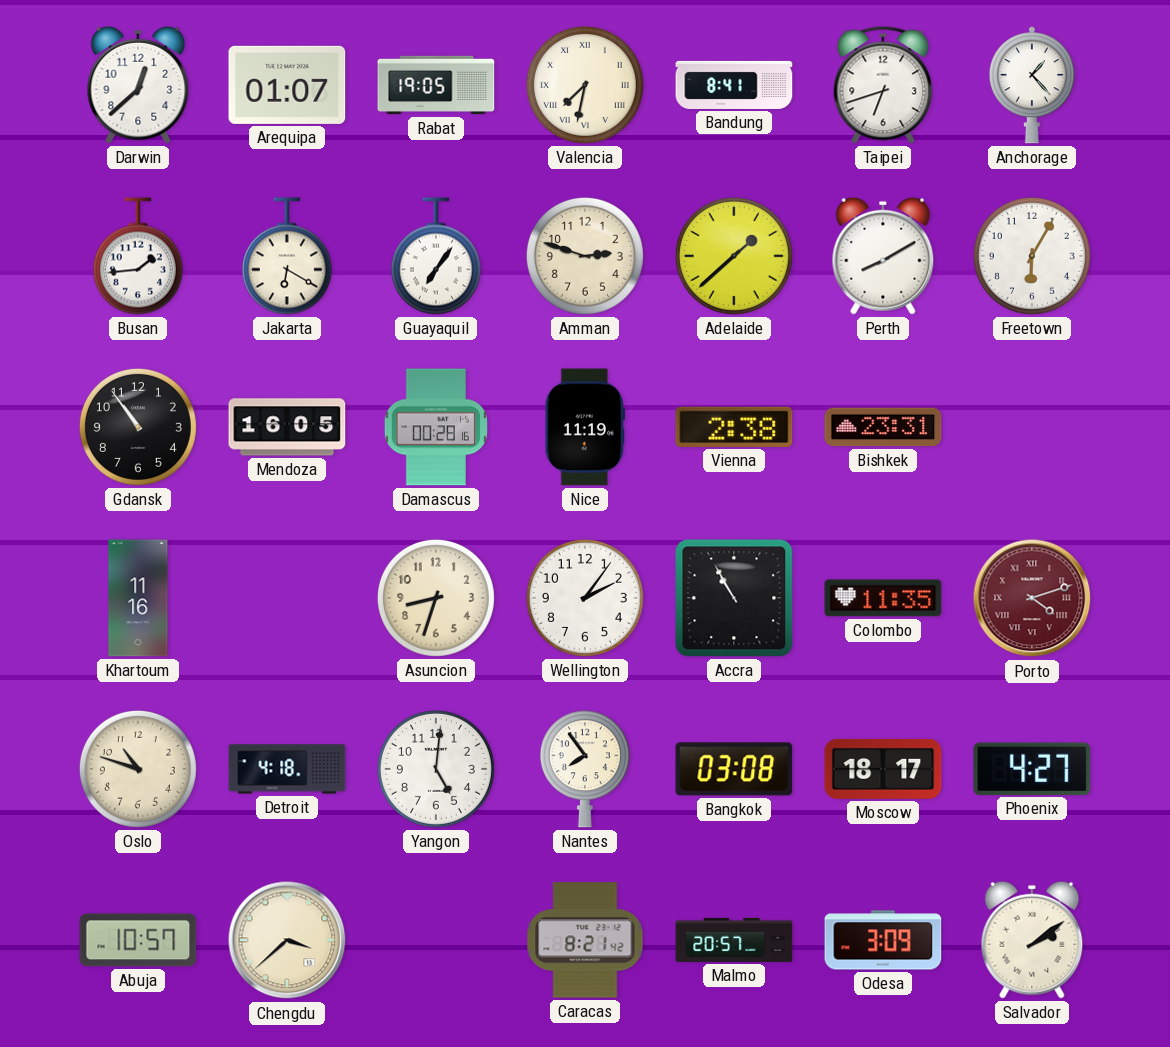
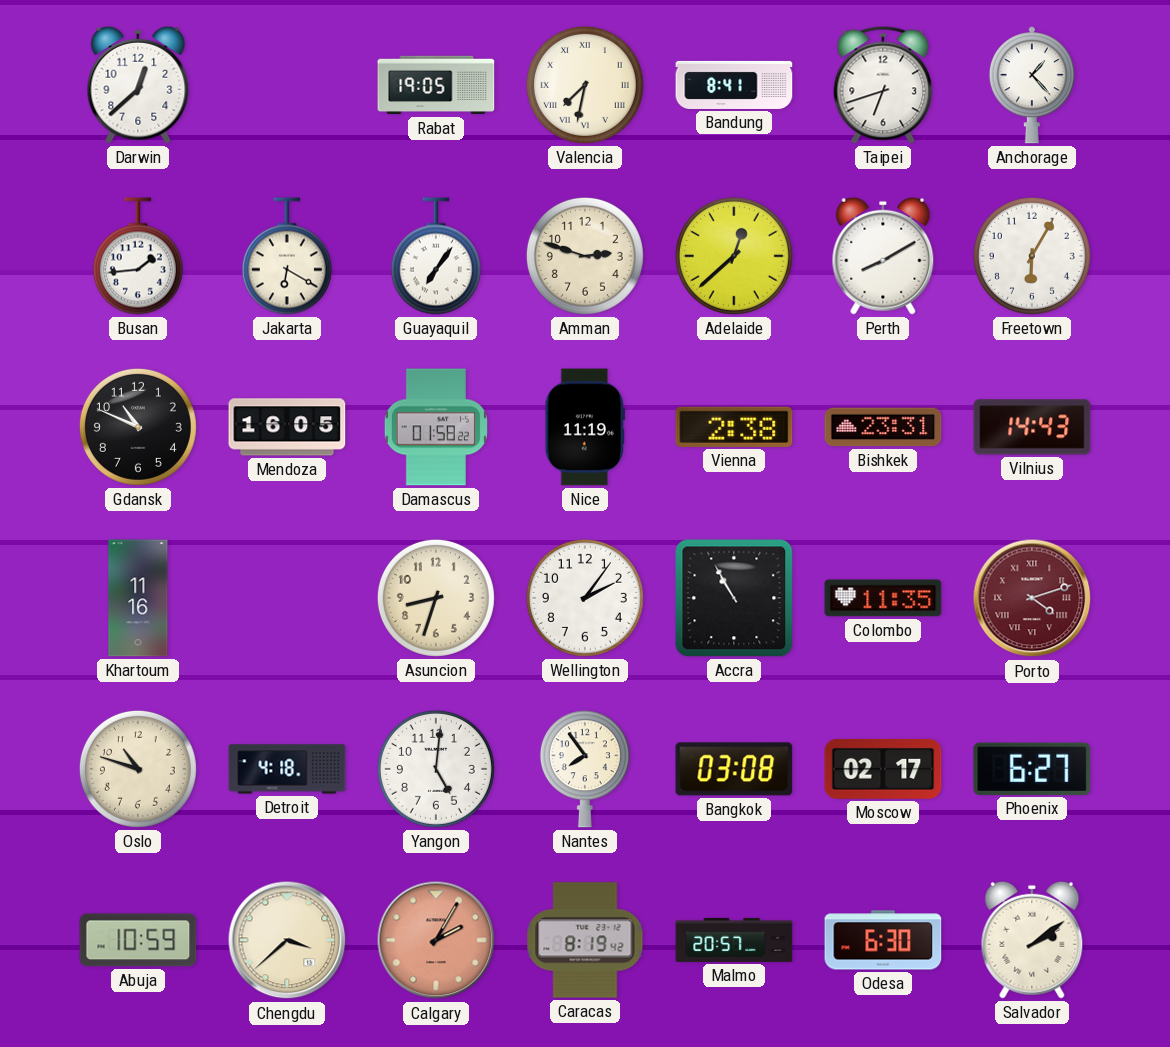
Arequipa: 01:07 -> none (287, 85)
Adelaide: 1:38 -> 12:38 (734, 256)
Gdansk: 10:54 -> 10:49 (138, 427)
Damascus: 00:28 -> 01:58 (436, 427)
Vilnius: none -> 14:43 (1032, 427)
Moscow: 18:17 -> 02:17 (883, 769)
Phoenix: 4:27 -> 6:27 (1032, 769)
Abuja: 10:57 -> 10:59 (138, 940)
Calgary: none -> 2:05 (436, 940)
Caracas: 8:21 -> 8:19 (585, 940)
Odesa: 3:09 -> 6:30 (883, 940)
